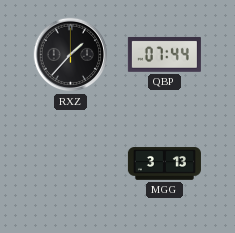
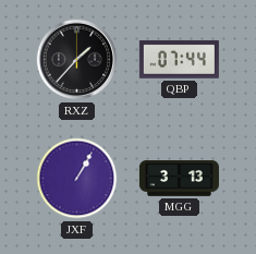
JXF: none -> 1:05 (77, 179)
